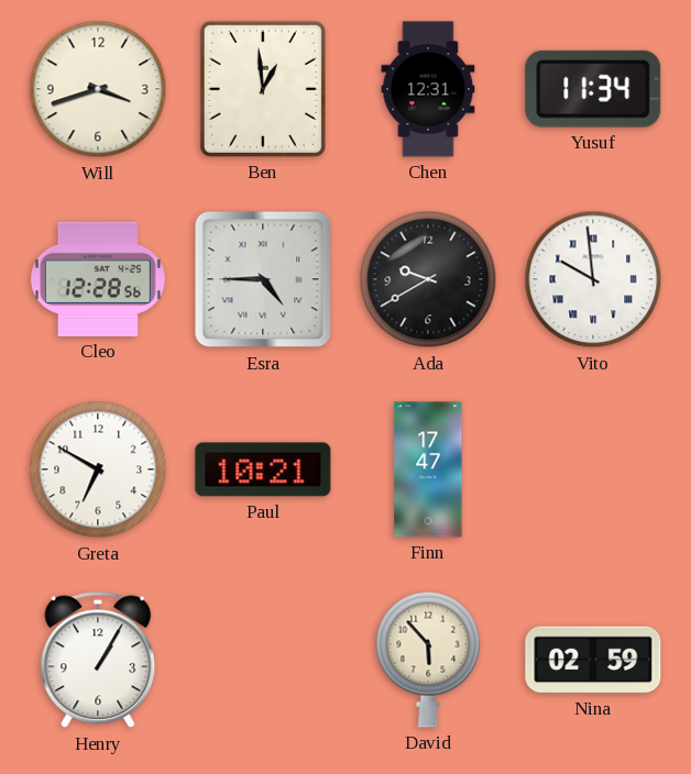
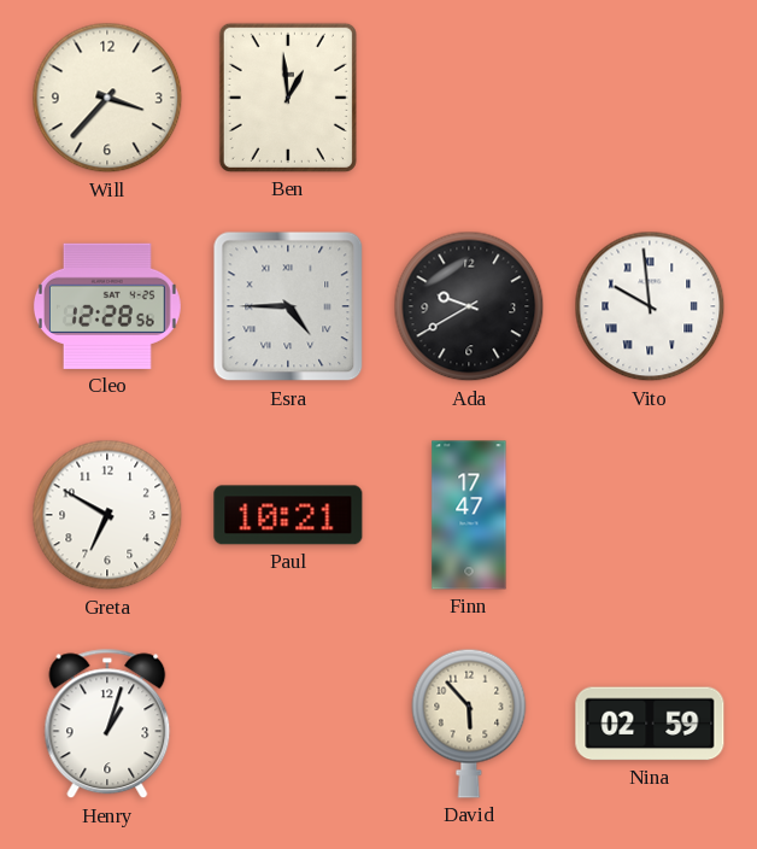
Will: 3:42 -> 3:37 (107, 98)
Chen: 12:31 -> none (428, 89)
Yusuf: 11:34 -> none (593, 89)
Henry: 1:05 -> 1:03 (107, 724)
